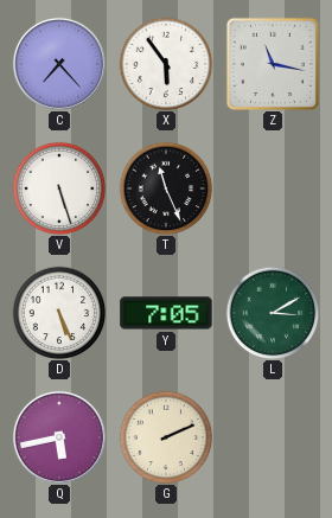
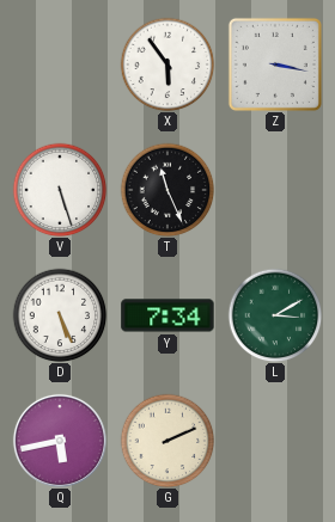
C: 7:23 -> none (59, 64)
Z: 11:17 -> 3:17 (275, 65)
Y: 7:05 -> 7:34 (167, 315)
